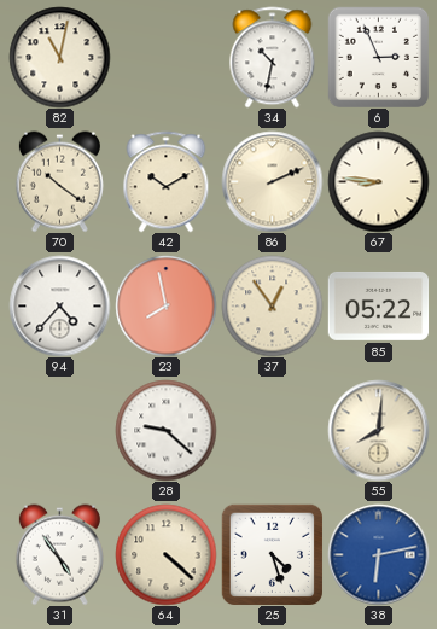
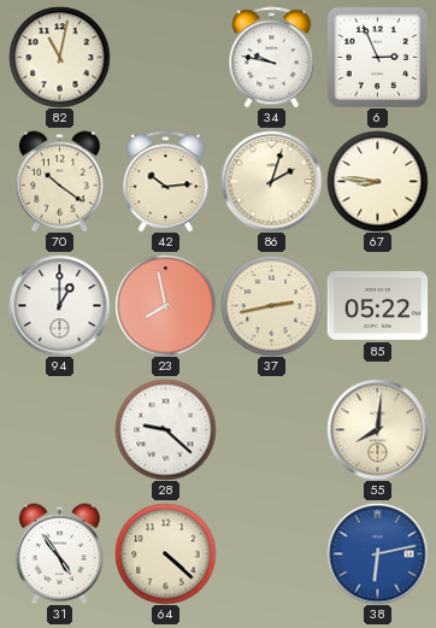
34: 10:32 -> 9:47 (272, 57)
42: 10:10 -> 10:14 (166, 181)
86: 2:11 -> 2:03 (271, 181)
94: 4:37 -> 1:00 (59, 305)
37: 12:54 -> 2:43 (271, 305)
25: 4:27 -> none (272, 554)
